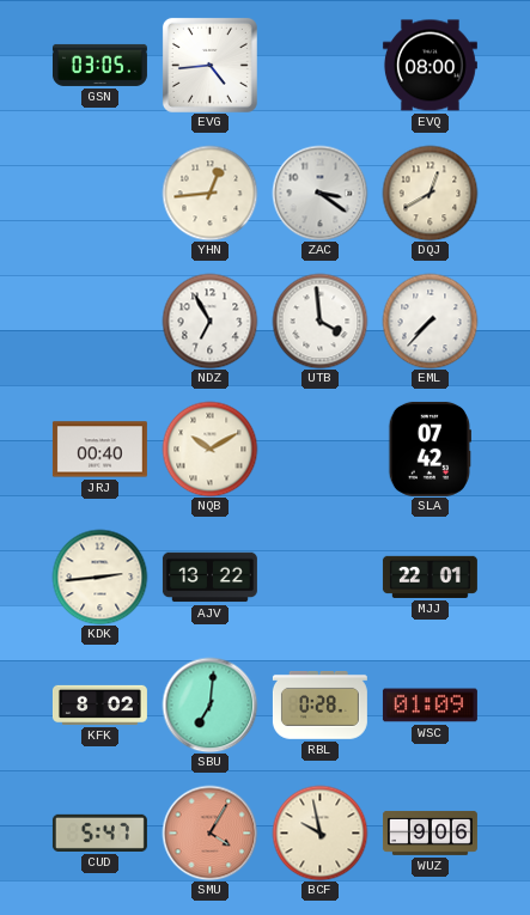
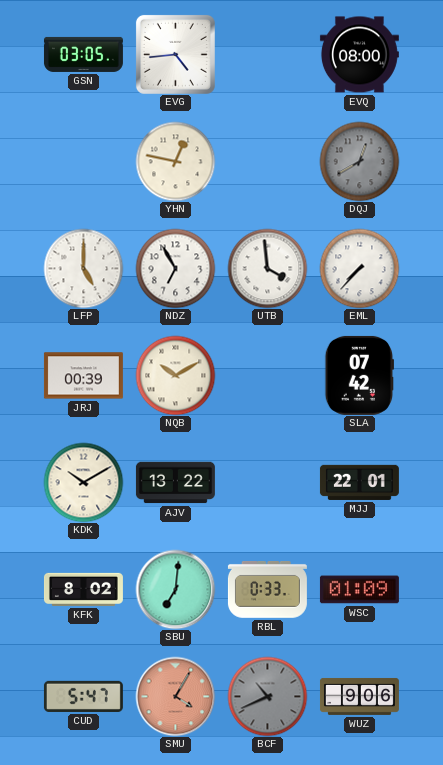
YHN: 12:44 -> 12:47 (175, 161)
ZAC: 3:21 -> none (319, 193)
DQJ dial: cream -> grey (359, 161)
LFP: none -> 5:00 (83, 268)
JRJ: 00:40 -> 00:39 (83, 376)
KDK: 2:44 -> 10:10 (83, 482)
RBL: 0:28 -> 0:33 (267, 590)
BCF: 9:58 -> 10:41 (267, 696)
BCF dial: cream -> grey (267, 696)
